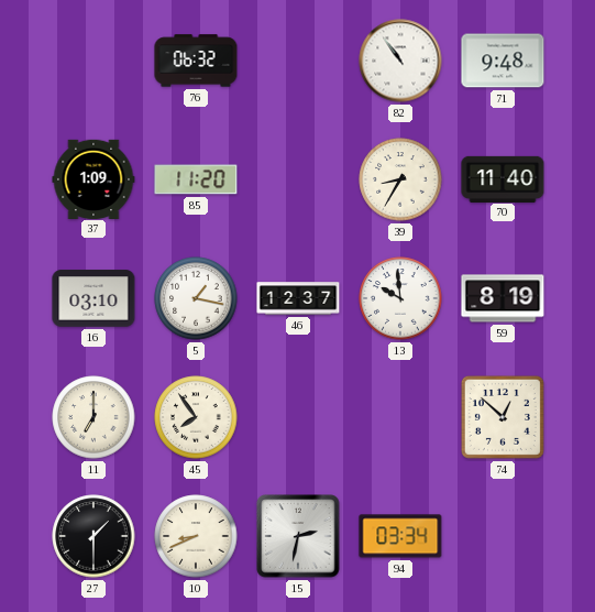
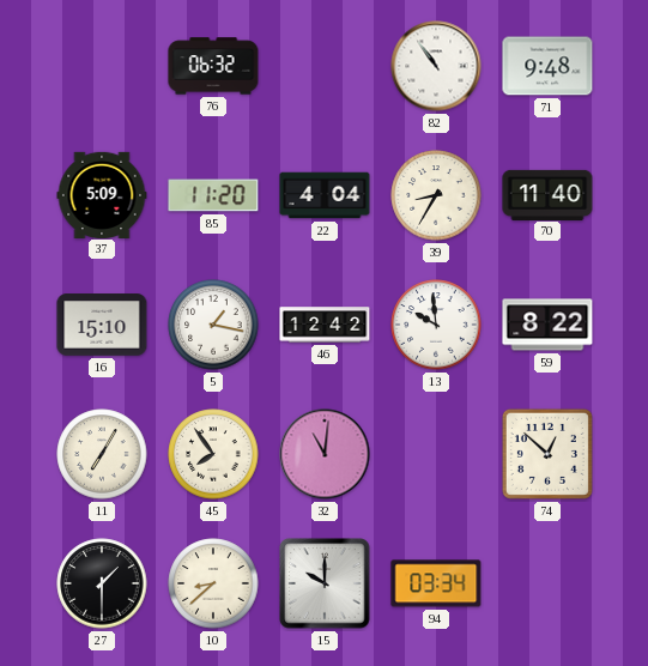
37: 1:09 -> 5:09 (102, 194)
22: none -> 4:04 (325, 195)
16: 03:10 -> 15:10 (102, 325)
46: 12:37 -> 12:42 (325, 325)
59: 8:19 -> 8:22 (547, 325)
11: 7:00 -> 7:05 (102, 454)
32: none -> 11:01 (325, 454)
10: 8:41 -> 8:38 (213, 583)
15: 2:32 -> 10:00 (325, 583)
